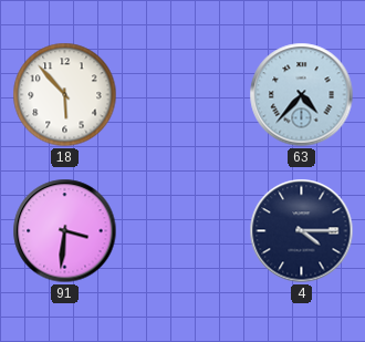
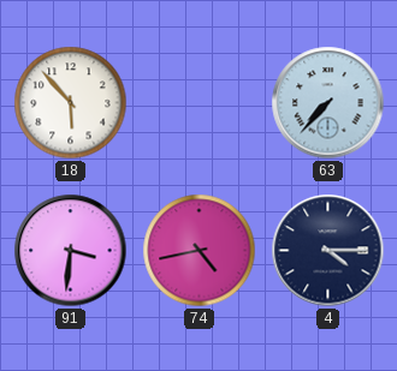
63: 4:37 -> 7:37 (328, 103)
74: none -> 4:43 (200, 251)
